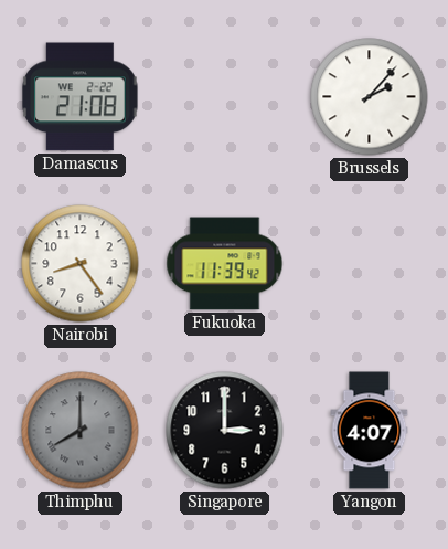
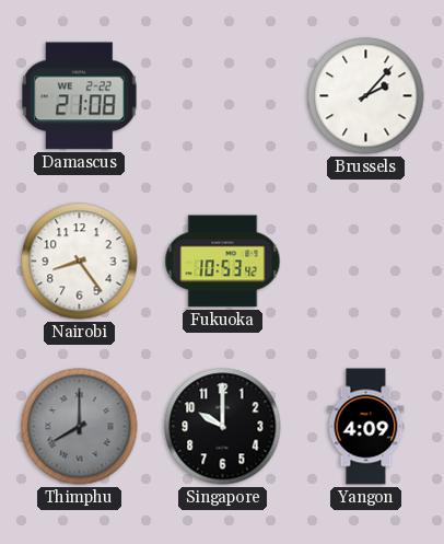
Fukuoka: 11:39 -> 10:53 (223, 262)
Singapore: 3:00 -> 10:00 (223, 427)
Yangon: 4:07 -> 4:09 (366, 427)
